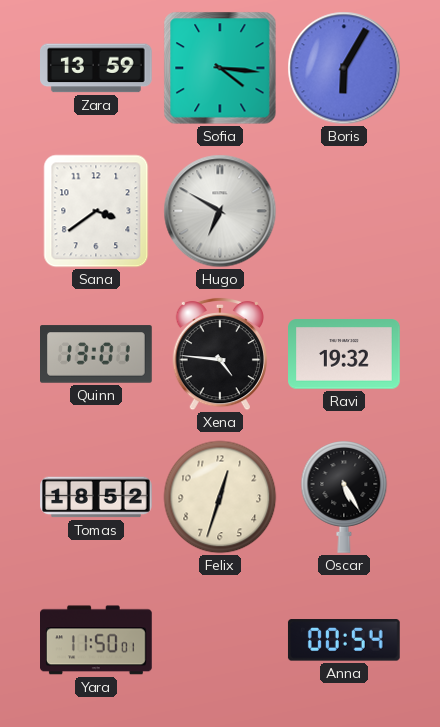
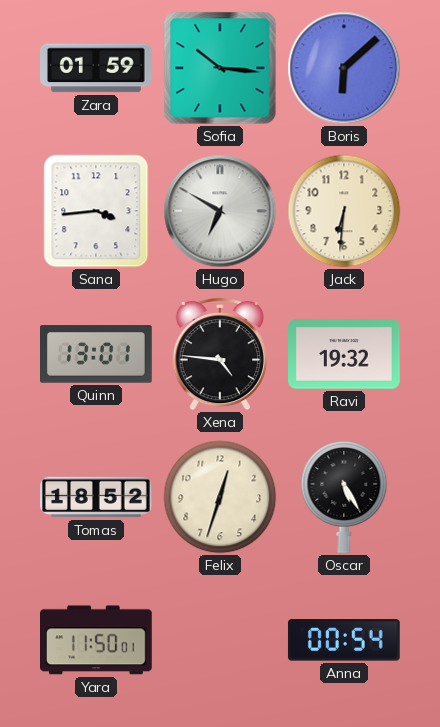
Zara: 13:59 -> 01:59 (97, 68)
Sofia: 4:16 -> 10:16 (220, 68)
Boris: 6:05 -> 6:08 (344, 68)
Sana: 3:39 -> 3:44 (96, 211)
Jack: none -> 6:31 (344, 211)
